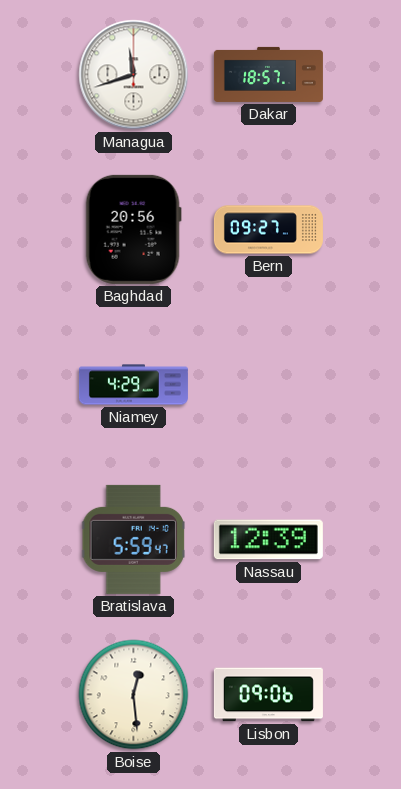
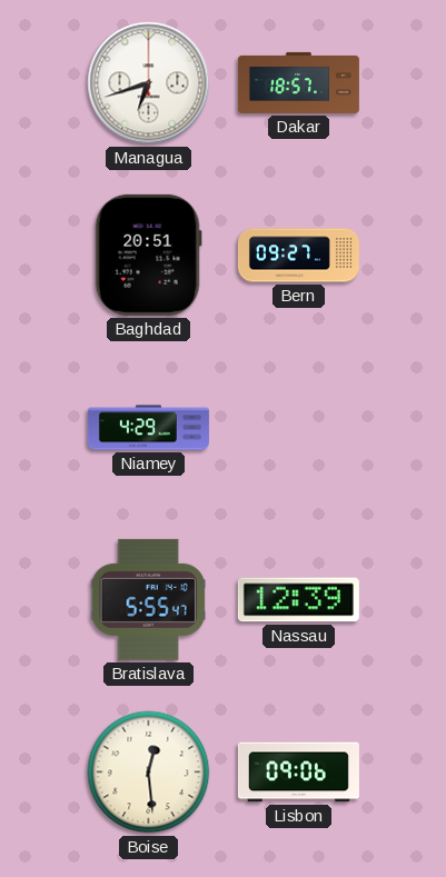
Managua: 11:42 -> 6:42 (149, 83)
Baghdad: 20:56 -> 20:51 (148, 255)
Bratislava: 5:59 -> 5:55 (148, 599)
